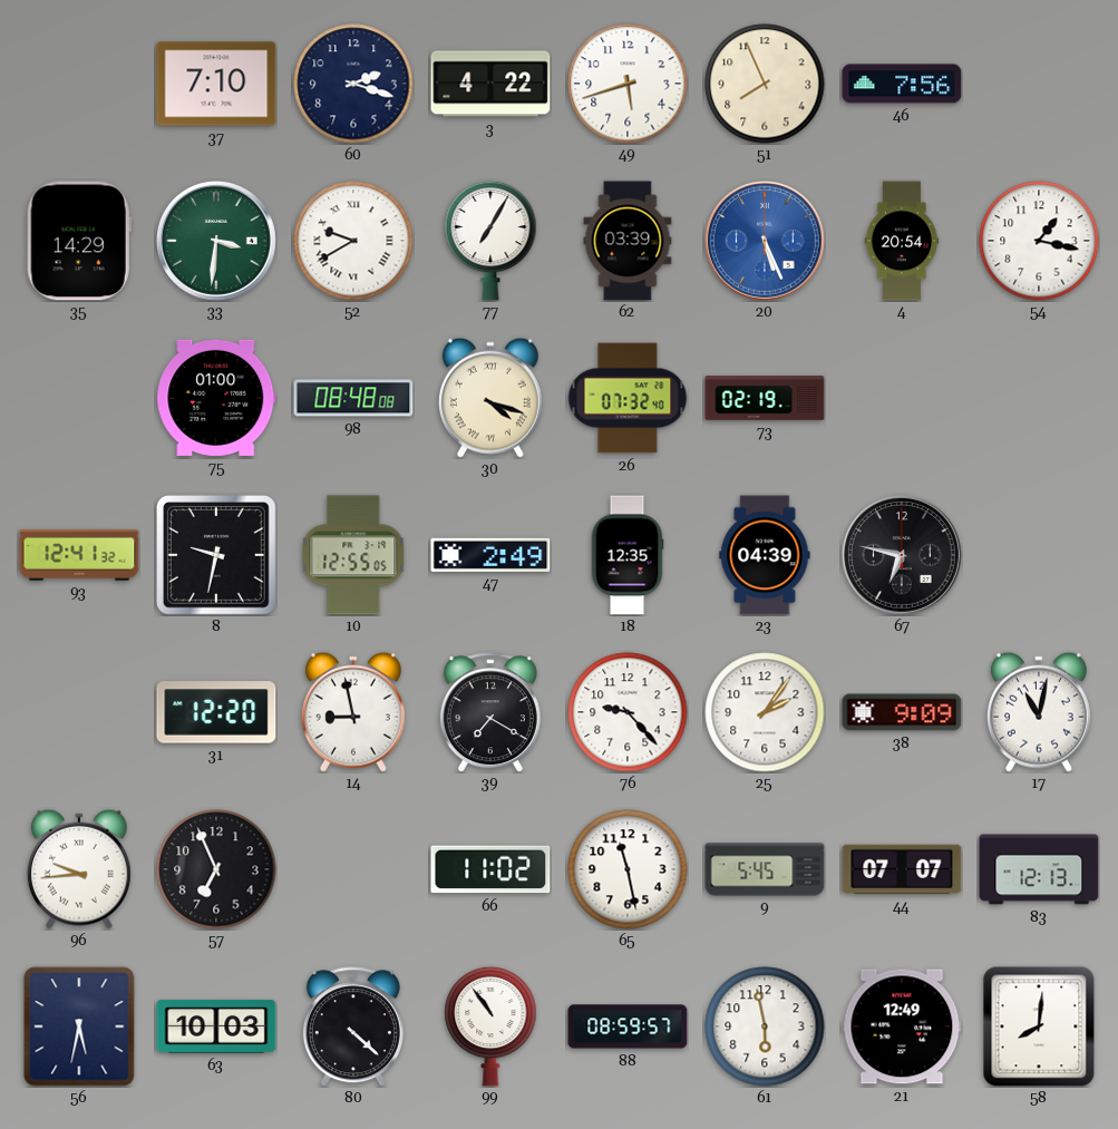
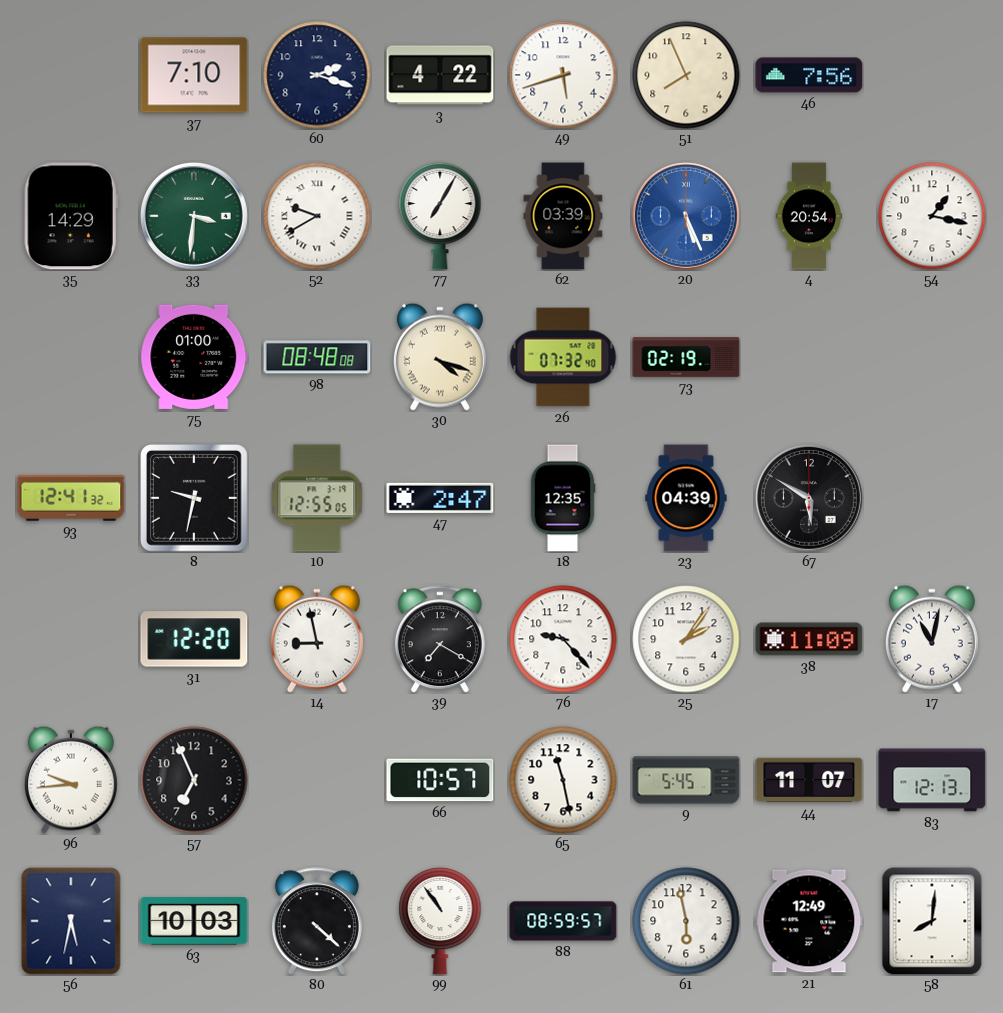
47: 2:49 -> 2:47 (440, 498)
67: 6:47 -> 5:50 (809, 498)
38: 9:09 -> 11:09 (809, 639)
66: 11:02 -> 10:57 (440, 780)
44: 07:07 -> 11:07 (809, 780)
